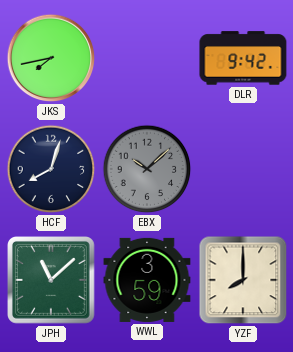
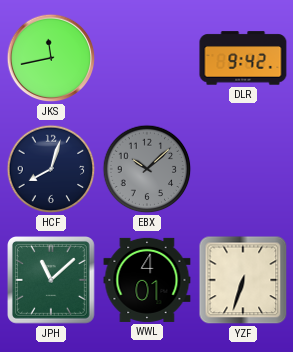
JKS: 7:43 -> 11:43 (51, 58)
WWL: 3:59 -> 4:01 (147, 280)
YZF: 8:00 -> 6:33 (243, 280)
